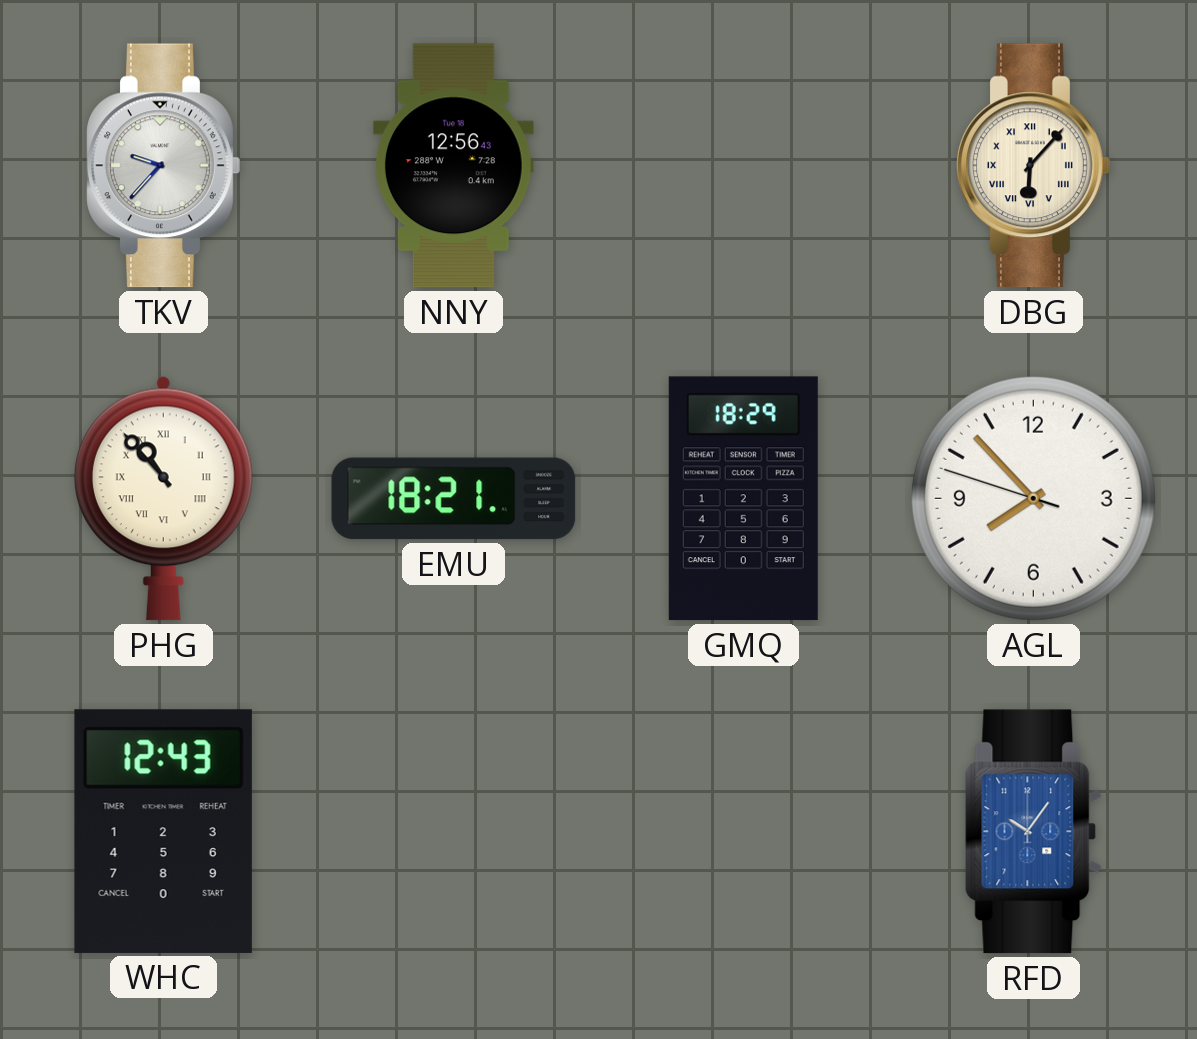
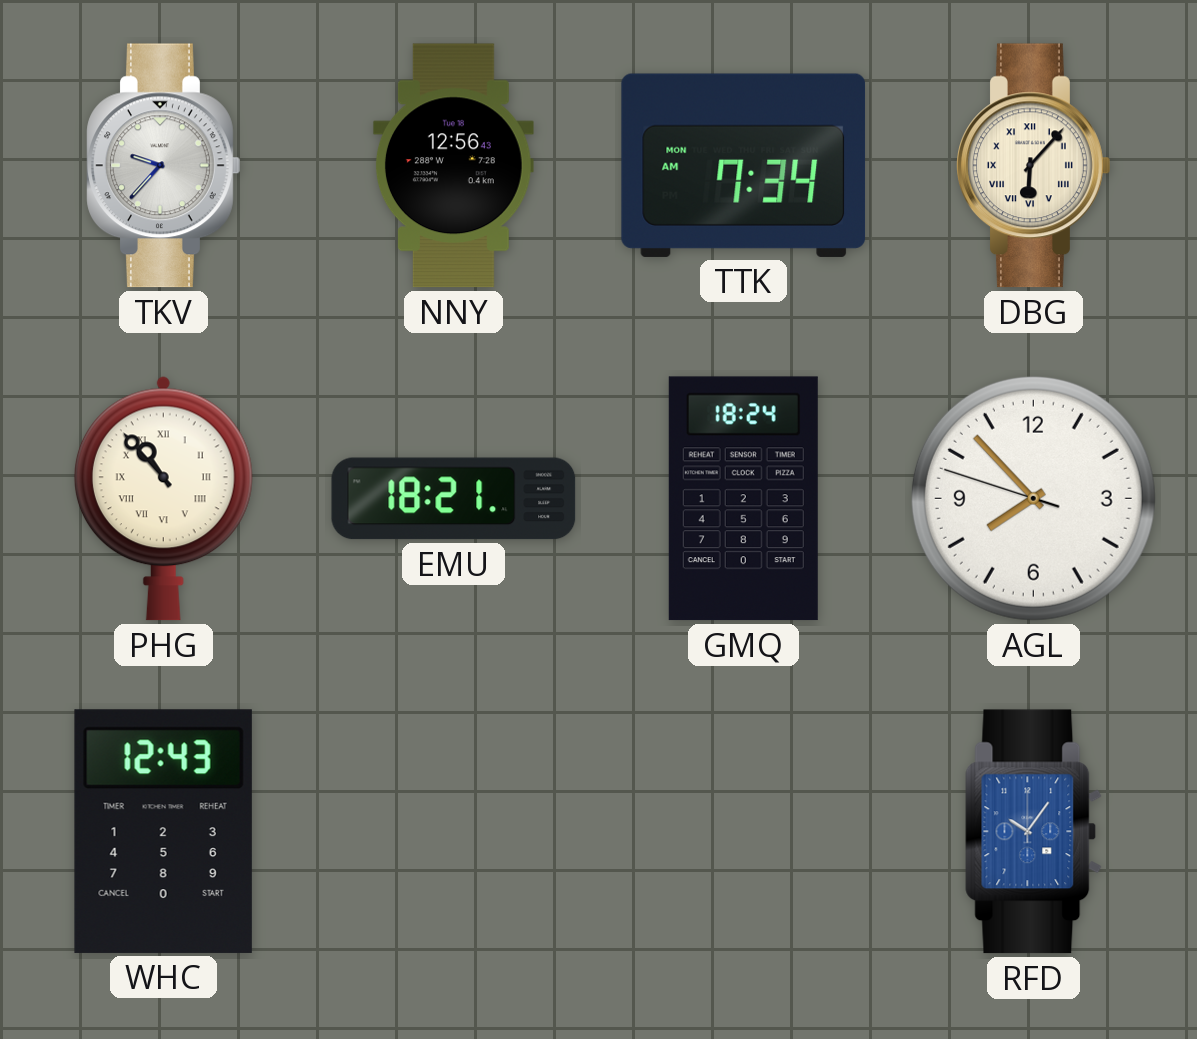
TTK: none -> 7:34 (744, 165)
GMQ: 18:29 -> 18:24 (743, 499)
